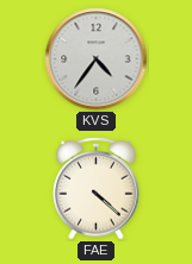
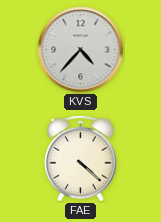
KVS: 4:36 -> 4:37 (81, 50)
